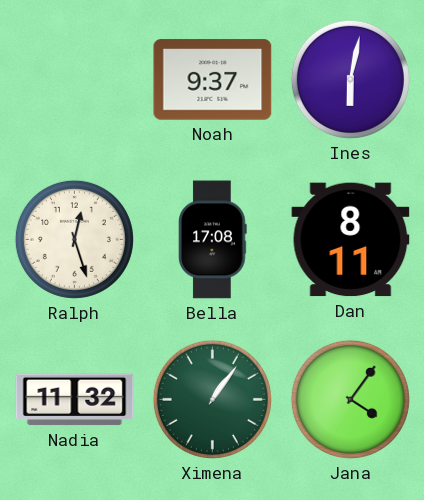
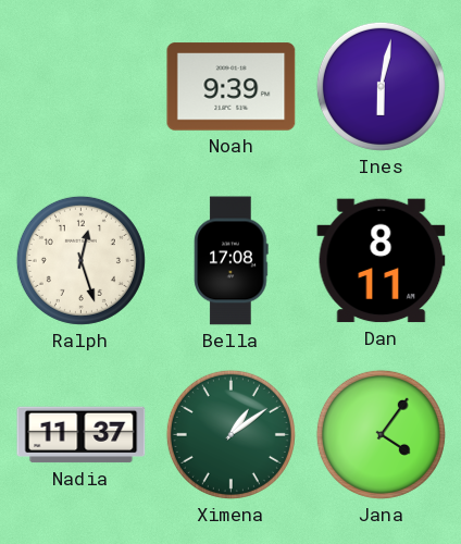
Noah: 9:37 -> 9:39 (232, 87)
Nadia: 11:32 -> 11:37 (82, 435)
Ximena: 1:06 -> 1:09 (230, 434)
